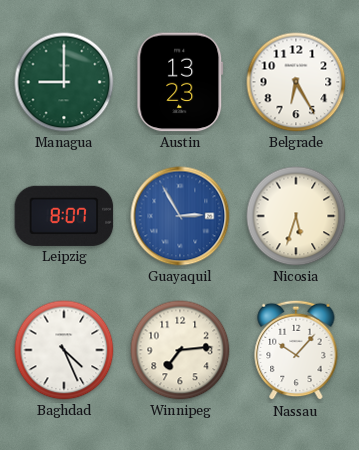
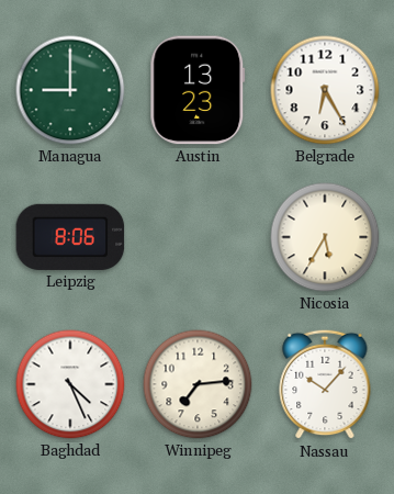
Leipzig: 8:07 -> 8:06 (70, 237)
Guayaquil: 2:55 -> none (180, 216)
Nicosia: 5:33 -> 5:35 (325, 237)
